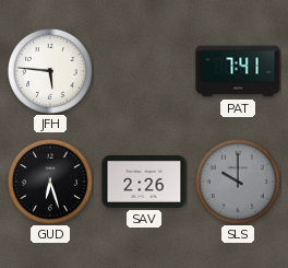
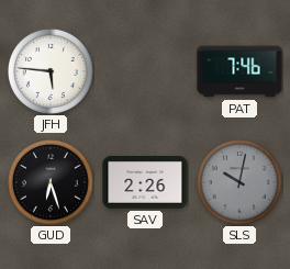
PAT: 7:41 -> 7:46 (239, 71)
SLS: 10:00 -> 10:02 (239, 182)
